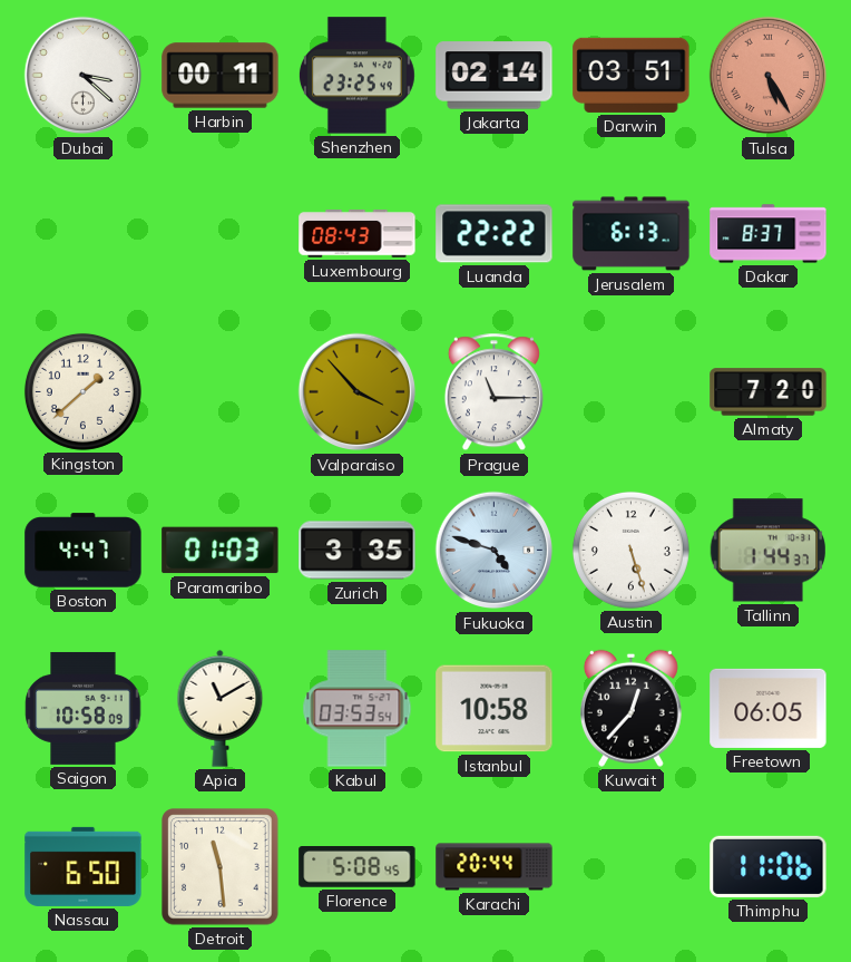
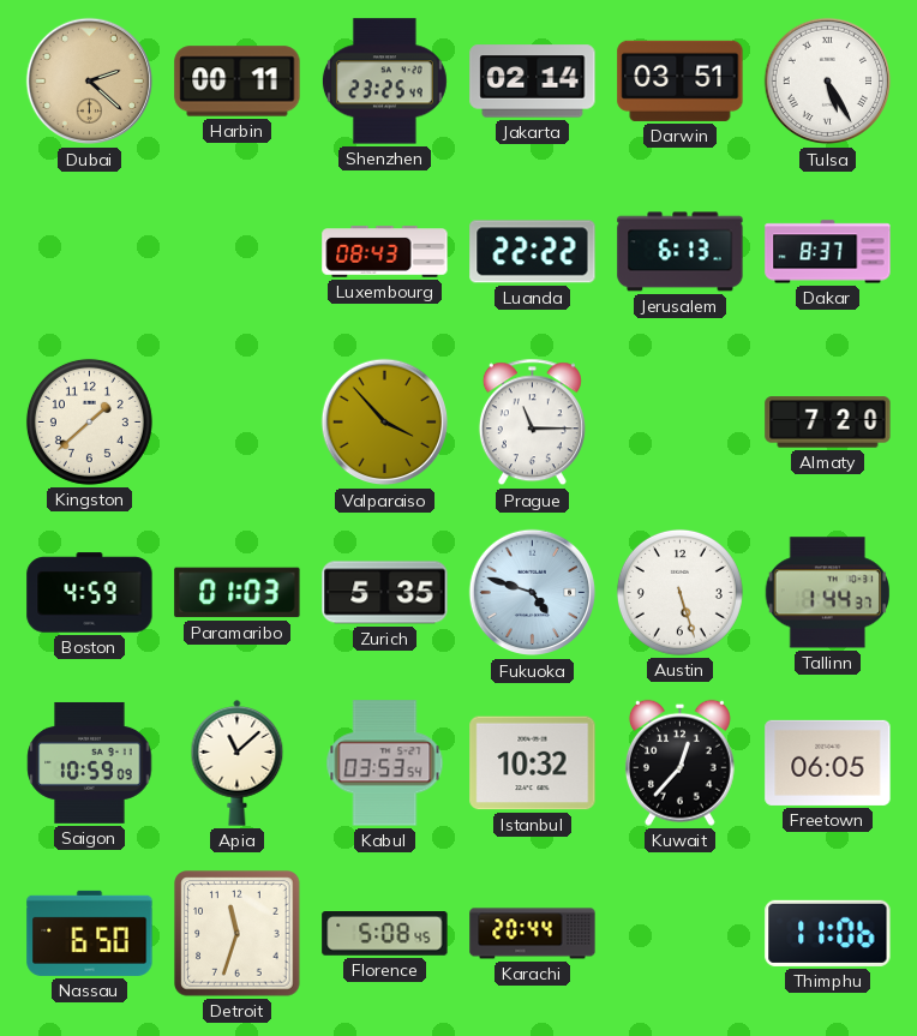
Dubai: 3:22 -> 2:22 (90, 82)
Dubai dial: white -> champagne (90, 82)
Tulsa dial: salmon -> white (828, 82)
Boston: 4:47 -> 4:59 (90, 593)
Zurich: 3:35 -> 5:35 (385, 593)
Saigon: 10:58 -> 10:59 (90, 762)
Apia: 11:10 -> 11:08 (238, 762)
Istanbul: 10:58 -> 10:32 (533, 763)
Detroit: 11:29 -> 11:33 (238, 934)
